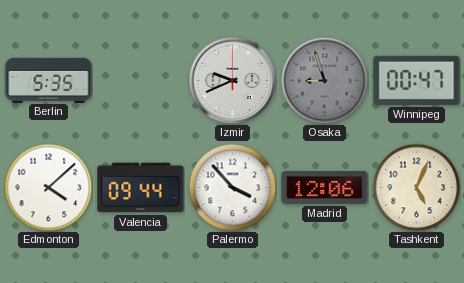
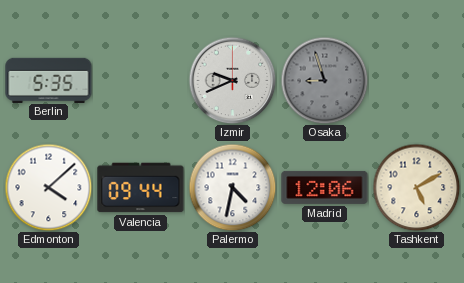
Winnipeg: 00:47 -> none (417, 80)
Palermo: 3:53 -> 4:32 (232, 187)
Tashkent: 5:04 -> 5:10 (416, 187)
